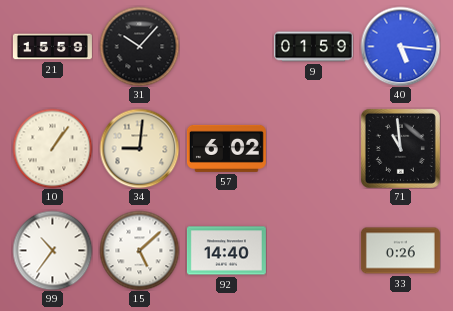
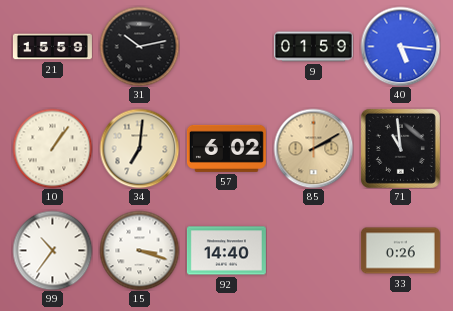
31: 10:07 -> 10:13 (139, 46)
34: 9:01 -> 7:01 (139, 148)
85: none -> 2:10 (313, 148)
15: 5:08 -> 3:18 (139, 250)
